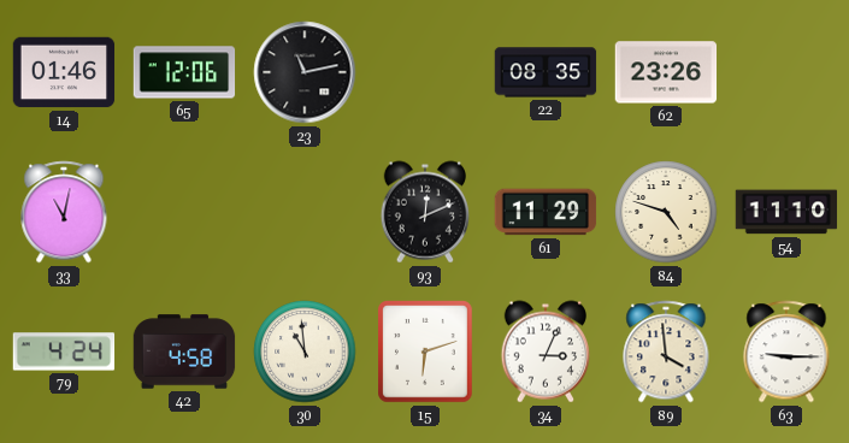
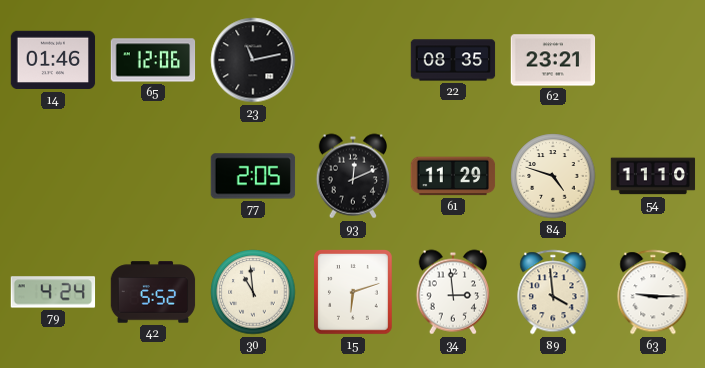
62: 23:26 -> 23:21 (553, 60)
33: 11:02 -> none (64, 212)
77: none -> 2:05 (253, 176)
42: 4:58 -> 5:52 (153, 292)
34: 3:04 -> 2:59 (452, 292)
